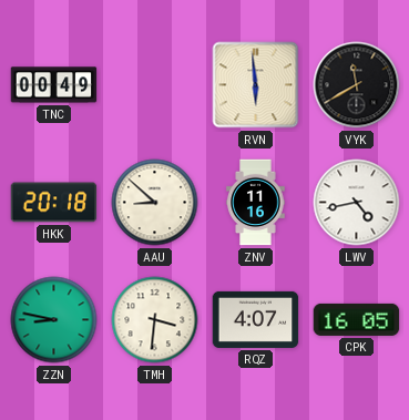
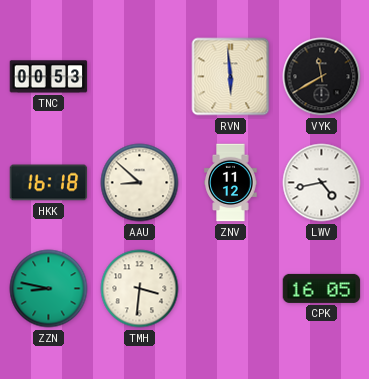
TNC: 00:49 -> 00:53 (49, 77)
HKK: 20:18 -> 16:18 (49, 183)
ZNV: 11:16 -> 11:12 (231, 183)
RQZ: 4:07 -> none (256, 319)
